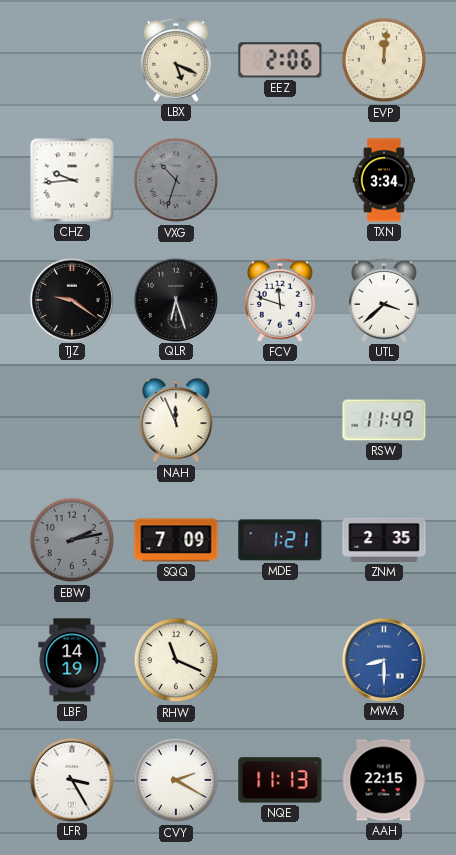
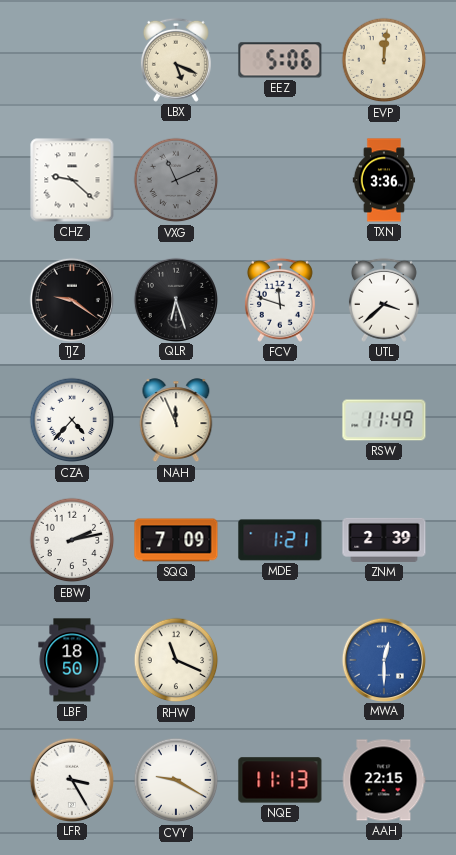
EEZ: 2:06 -> 5:06 (280, 60)
CHZ: 9:44 -> 9:22 (72, 180)
VXG: 10:33 -> 11:11 (176, 180)
TXN: 3:34 -> 3:36 (384, 180)
CZA: none -> 4:37 (72, 420)
EBW dial: grey -> white (72, 540)
ZNM: 2:35 -> 2:39 (384, 540)
LBF: 14:19 -> 18:50 (72, 660)
MWA: 8:30 -> 12:30 (383, 659)
CVY: 2:20 -> 9:20 (176, 780)
